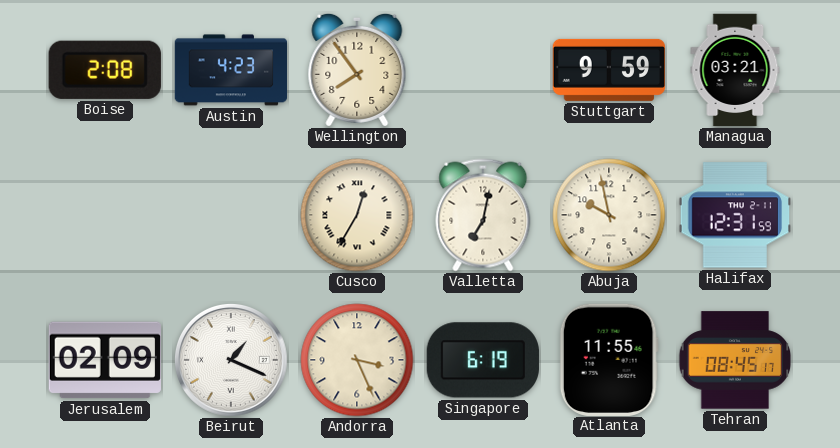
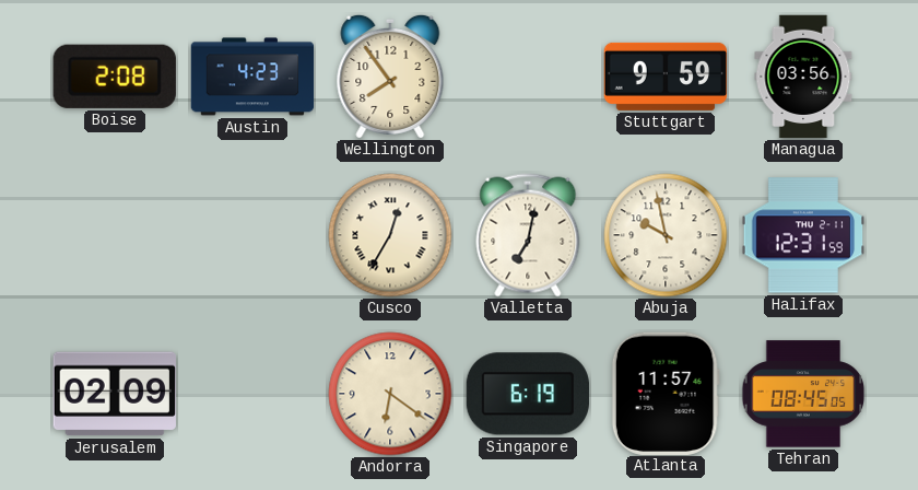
Managua: 03:21 -> 03:56 (803, 77)
Beirut: 1:19 -> none (231, 360)
Andorra: 3:26 -> 6:21 (390, 394)
Atlanta: 11:55 -> 11:57 (666, 393)
Tehran: 08:45:17 -> 08:45:05 (803, 394)
